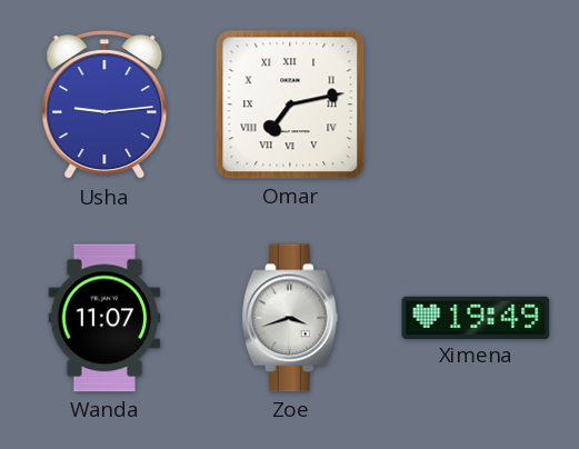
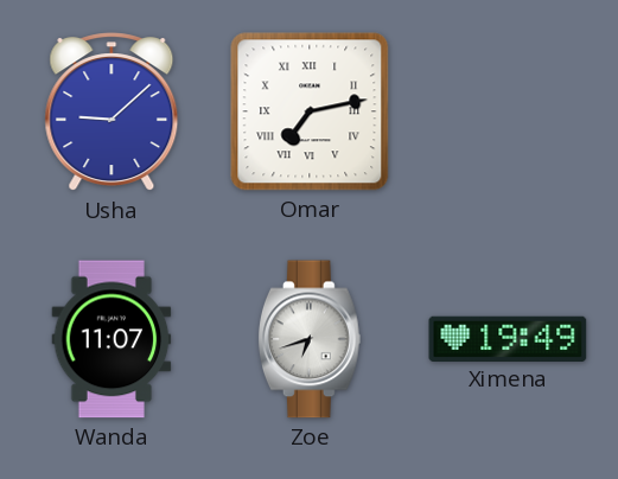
Usha: 9:14 -> 9:08 (112, 113)
Zoe: 3:42 -> 6:42 (310, 339)
